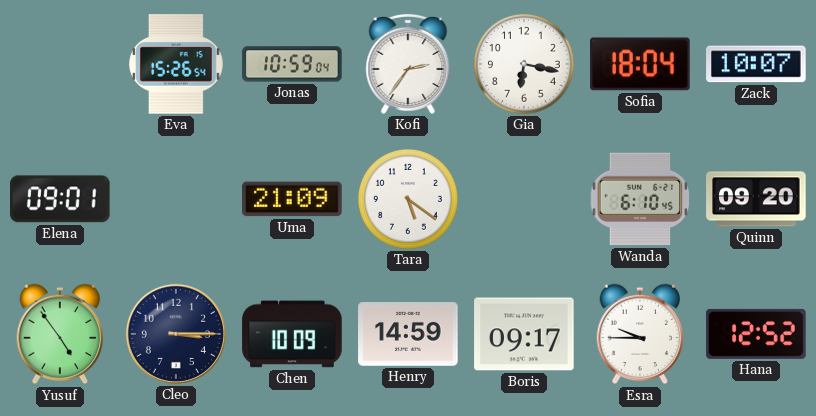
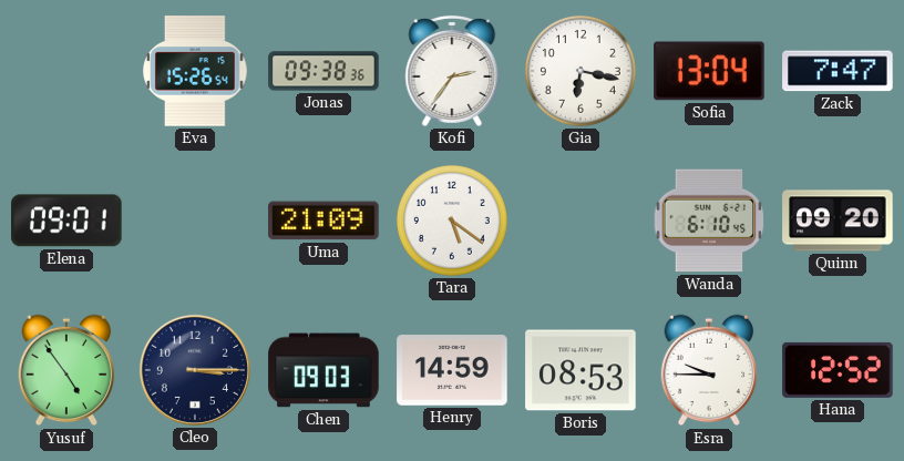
Jonas: 10:59 -> 09:38 (323, 71)
Sofia: 18:04 -> 13:04 (709, 71)
Zack: 10:07 -> 7:47 (838, 71)
Chen: 10:09 -> 09:03 (323, 370)
Boris: 09:17 -> 08:53 (581, 370)
